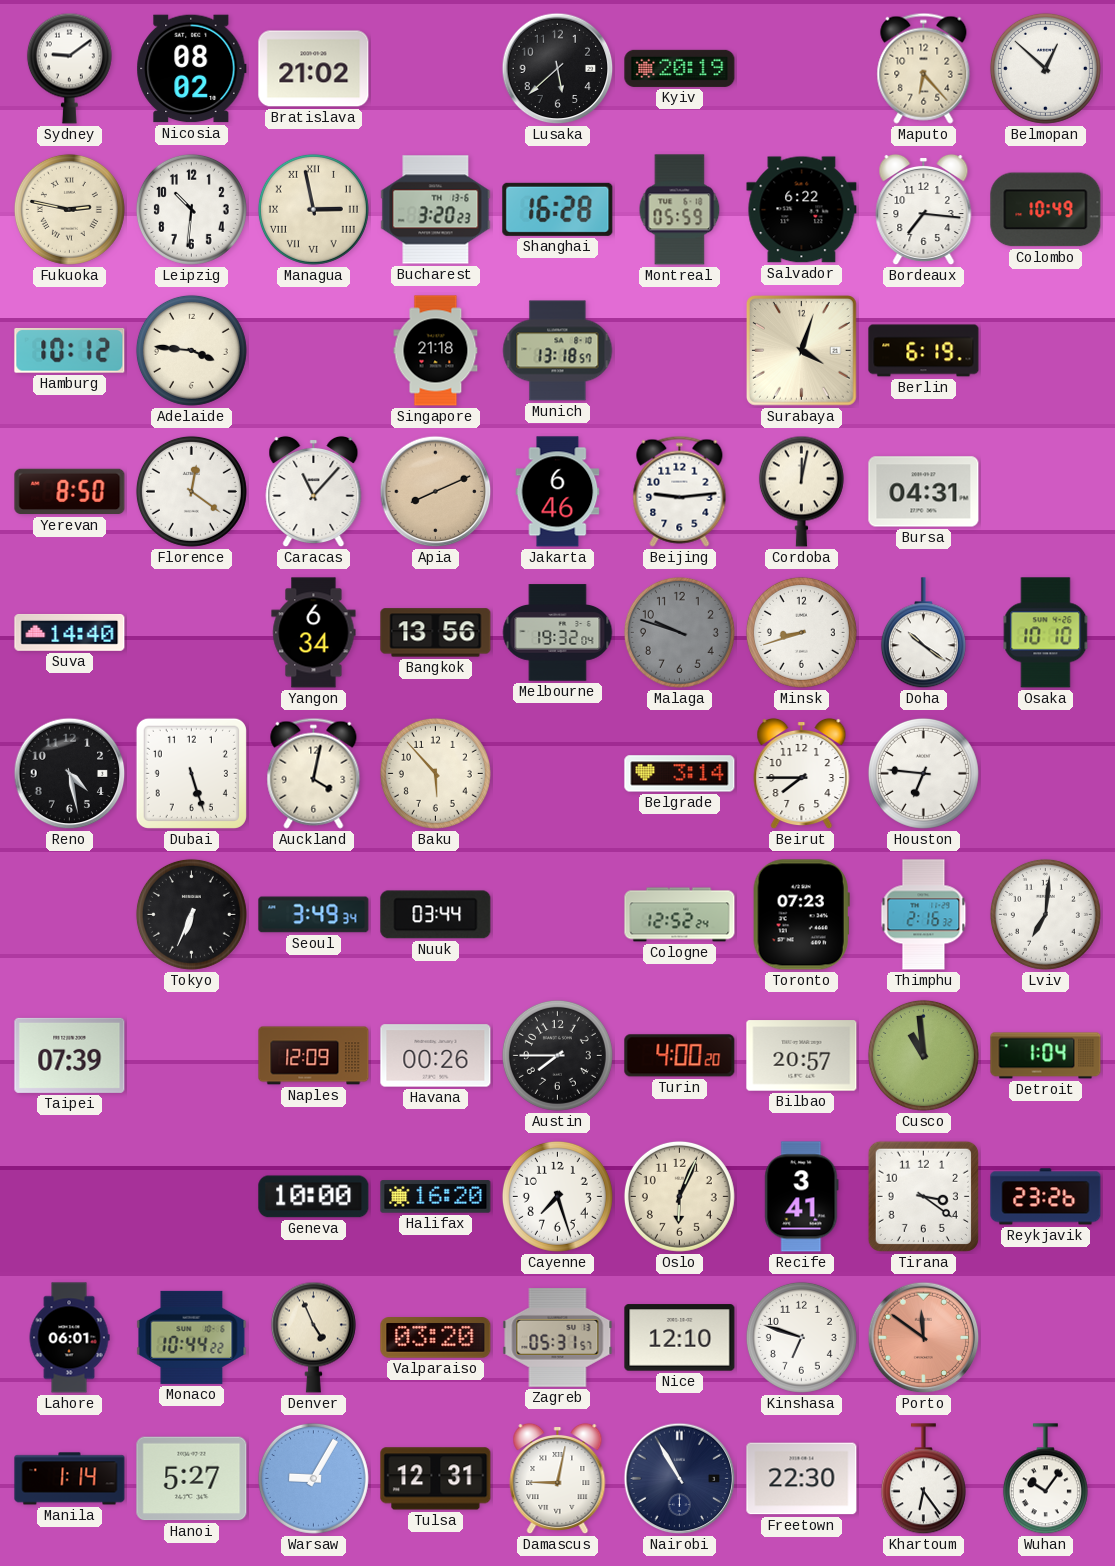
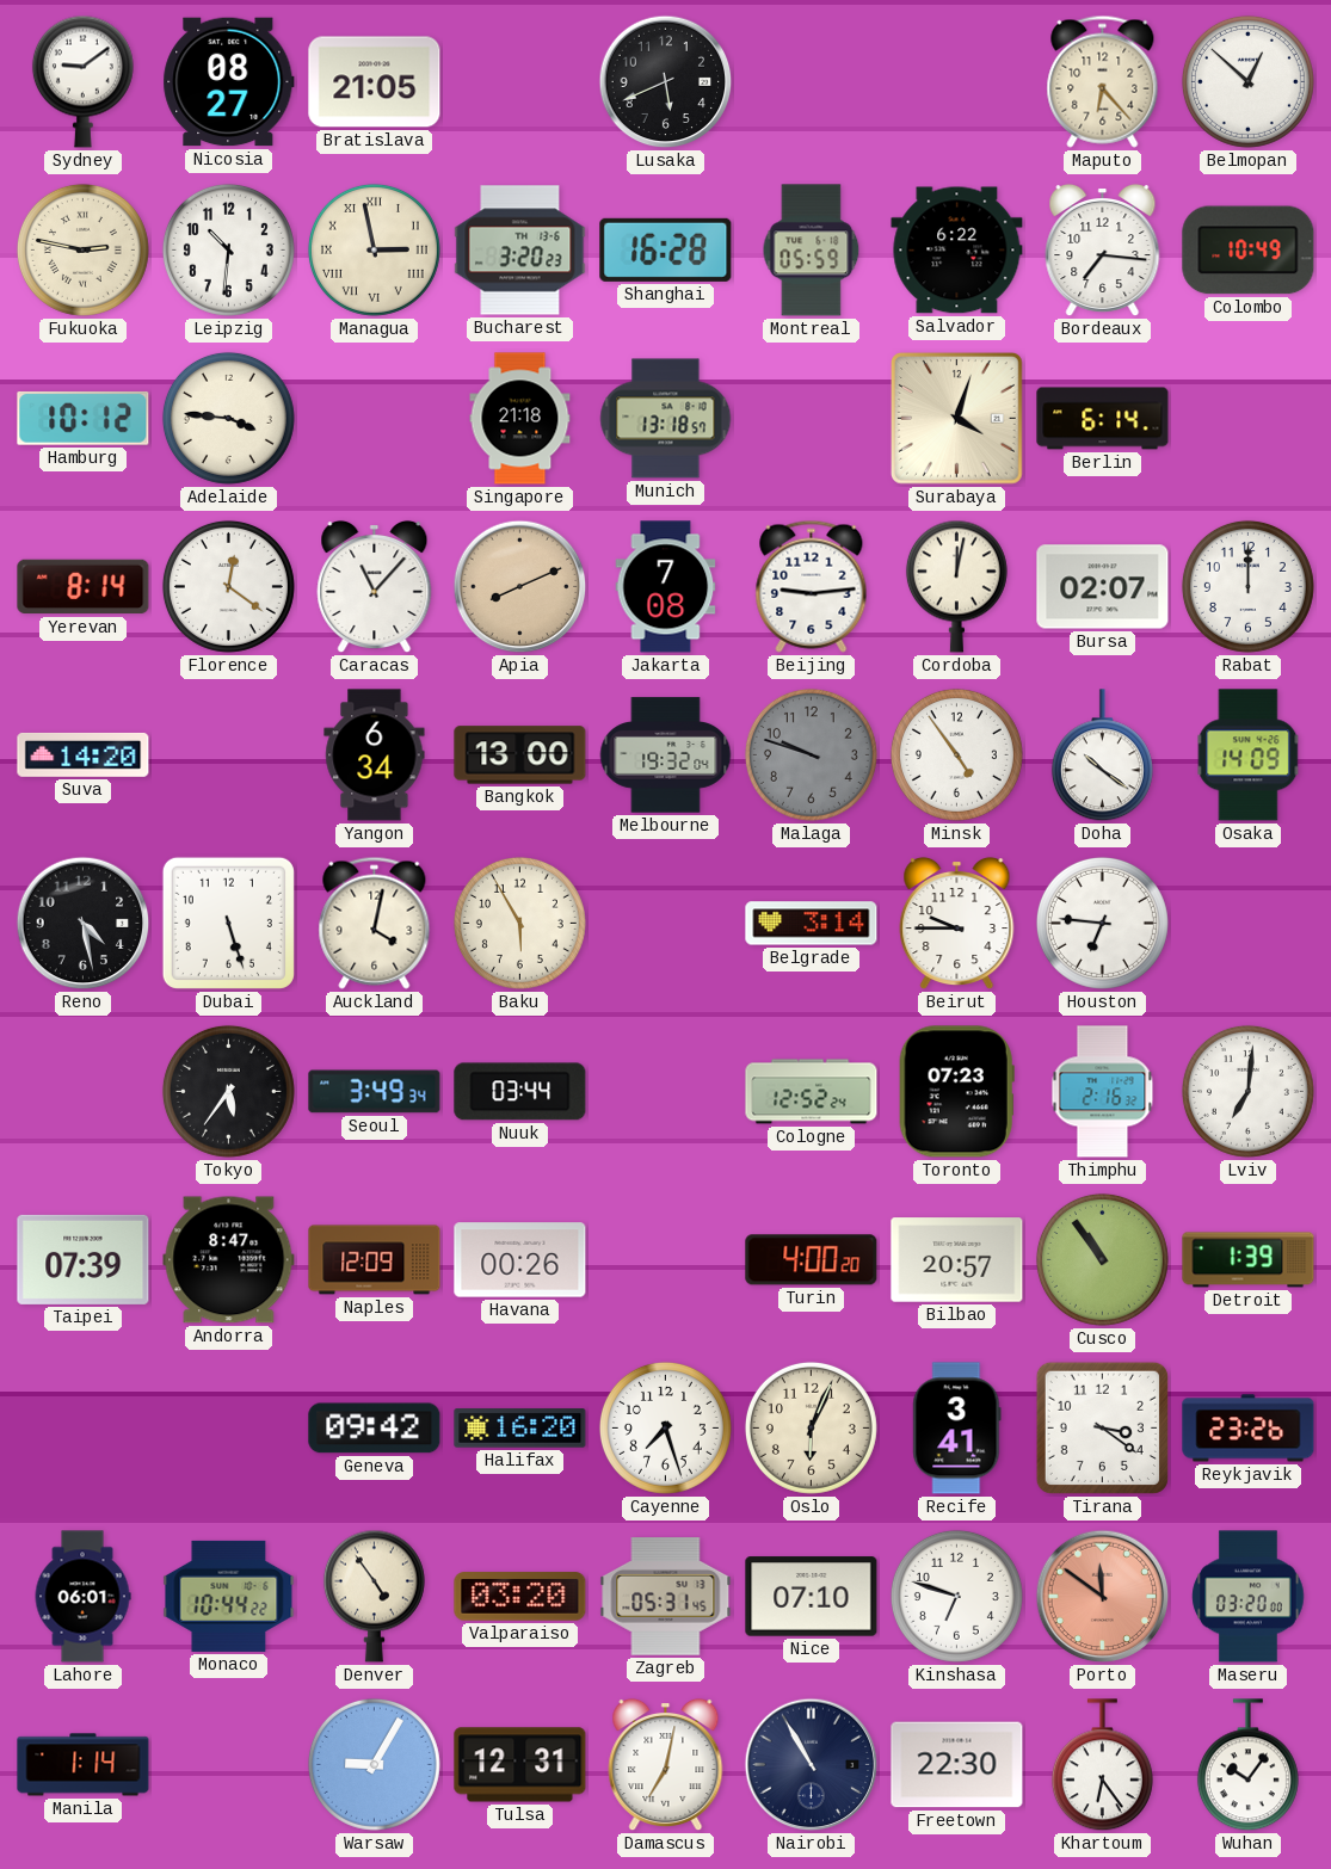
Nicosia: 08:02 -> 08:27 (229, 82)
Bratislava: 21:02 -> 21:05 (375, 82)
Lusaka: 5:38 -> 5:41 (666, 82)
Kyiv: 20:19 -> none (680, 68)
Berlin: 6:19 -> 6:14 (1103, 419)
Yerevan: 8:50 -> 8:14 (84, 587)
Jakarta: 6:46 -> 7:08 (666, 587)
Bursa: 04:31 -> 02:07 (1103, 587)
Rabat: none -> 12:00 (1247, 586)
Suva: 14:40 -> 14:20 (84, 754)
Bangkok: 13:56 -> 13:00 (520, 755)
Minsk: 8:42 -> 4:54 (956, 754)
Osaka: 10:10 -> 14:09 (1249, 755)
Baku: 5:53 -> 5:55 (519, 923)
Beirut: 7:45 -> 9:45 (957, 924)
Tokyo: 6:34 -> 5:36 (228, 1091)
Andorra: none -> 8:47 (229, 1260)
Austin: 7:45 -> none (557, 1055)
Cusco: 10:59 -> 10:54 (1102, 1259)
Detroit: 1:04 -> 1:39 (1249, 1260)
Geneva: 10:00 -> 09:42 (375, 1429)
Denver: 4:56 -> 4:54 (374, 1596)
Zagreb: 05:31:57 -> 05:31:45 (666, 1597)
Nice: 12:10 -> 07:10 (812, 1597)
Maseru: none -> 03:20 (1249, 1597)
Hanoi: 5:27 -> none (192, 1479)
Damascus: 9:02 -> 7:02 (666, 1765)
